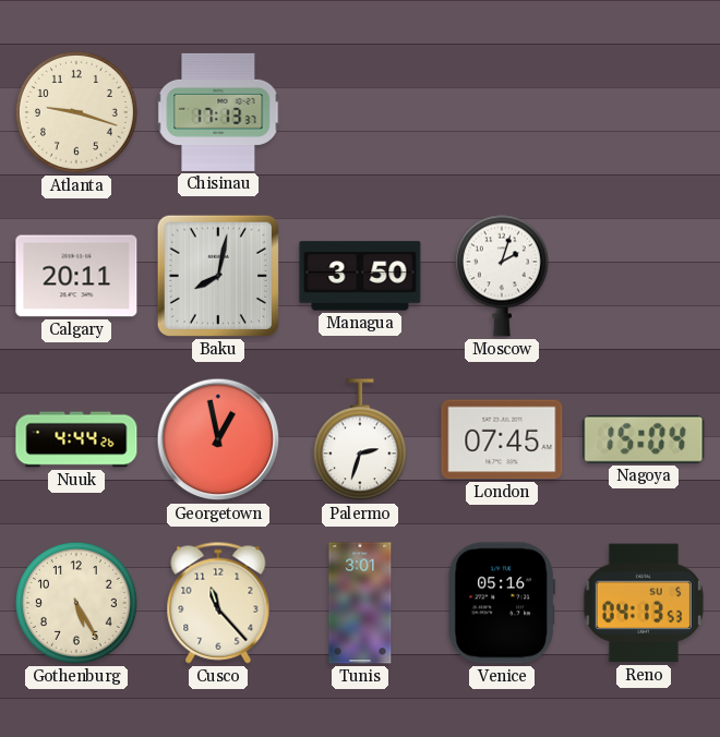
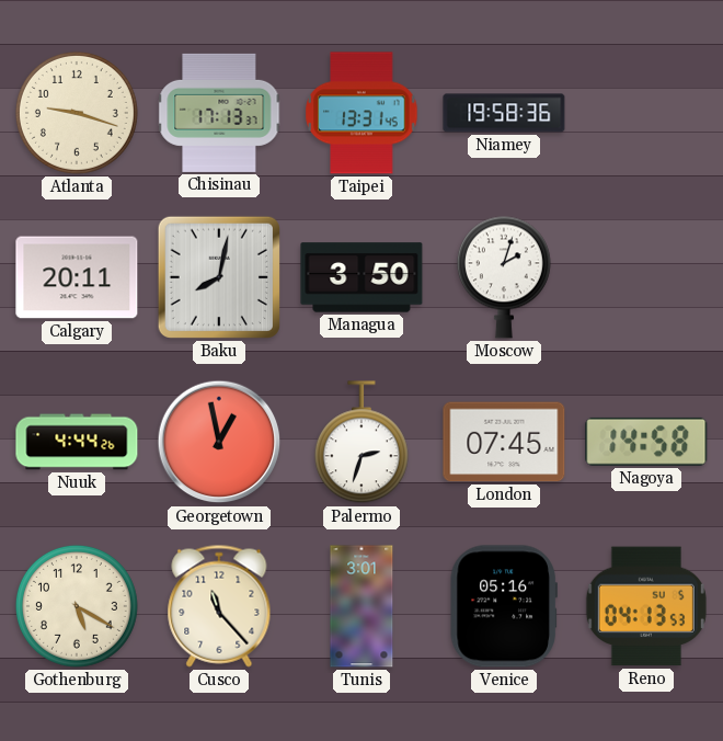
Taipei: none -> 13:31 (361, 113)
Niamey: none -> 19:58 (504, 113)
Nagoya: 15:04 -> 14:58 (646, 442)
Gothenburg: 5:25 -> 5:20 (77, 606)
